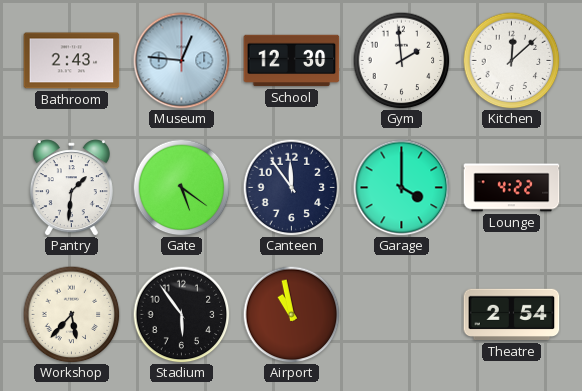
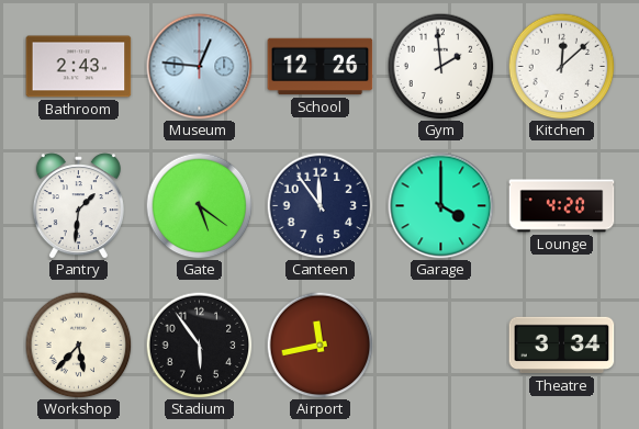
School: 12:30 -> 12:26 (321, 67)
Lounge: 4:22 -> 4:20 (562, 206)
Airport: 10:58 -> 11:43 (319, 345)
Theatre: 2:54 -> 3:34 (562, 346)
